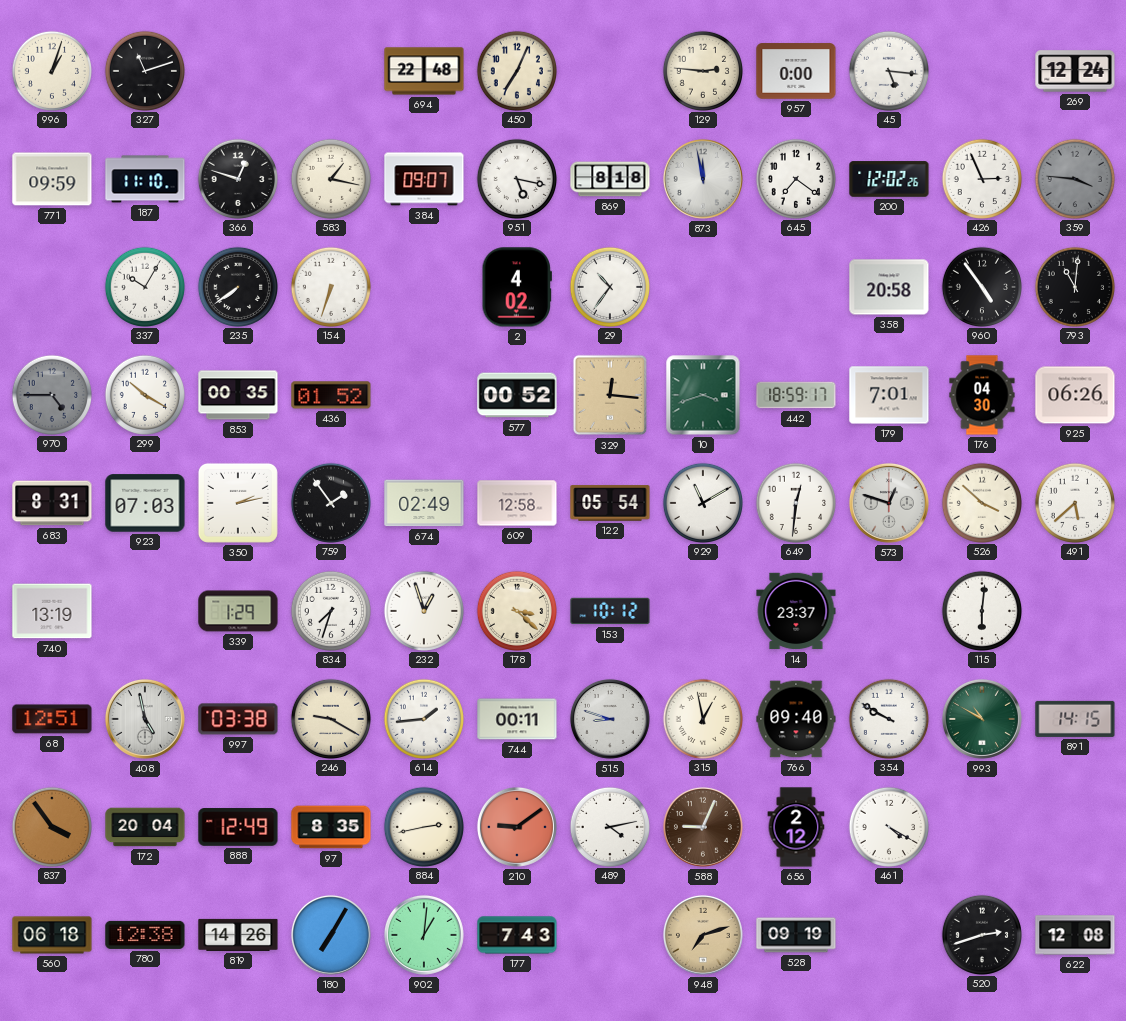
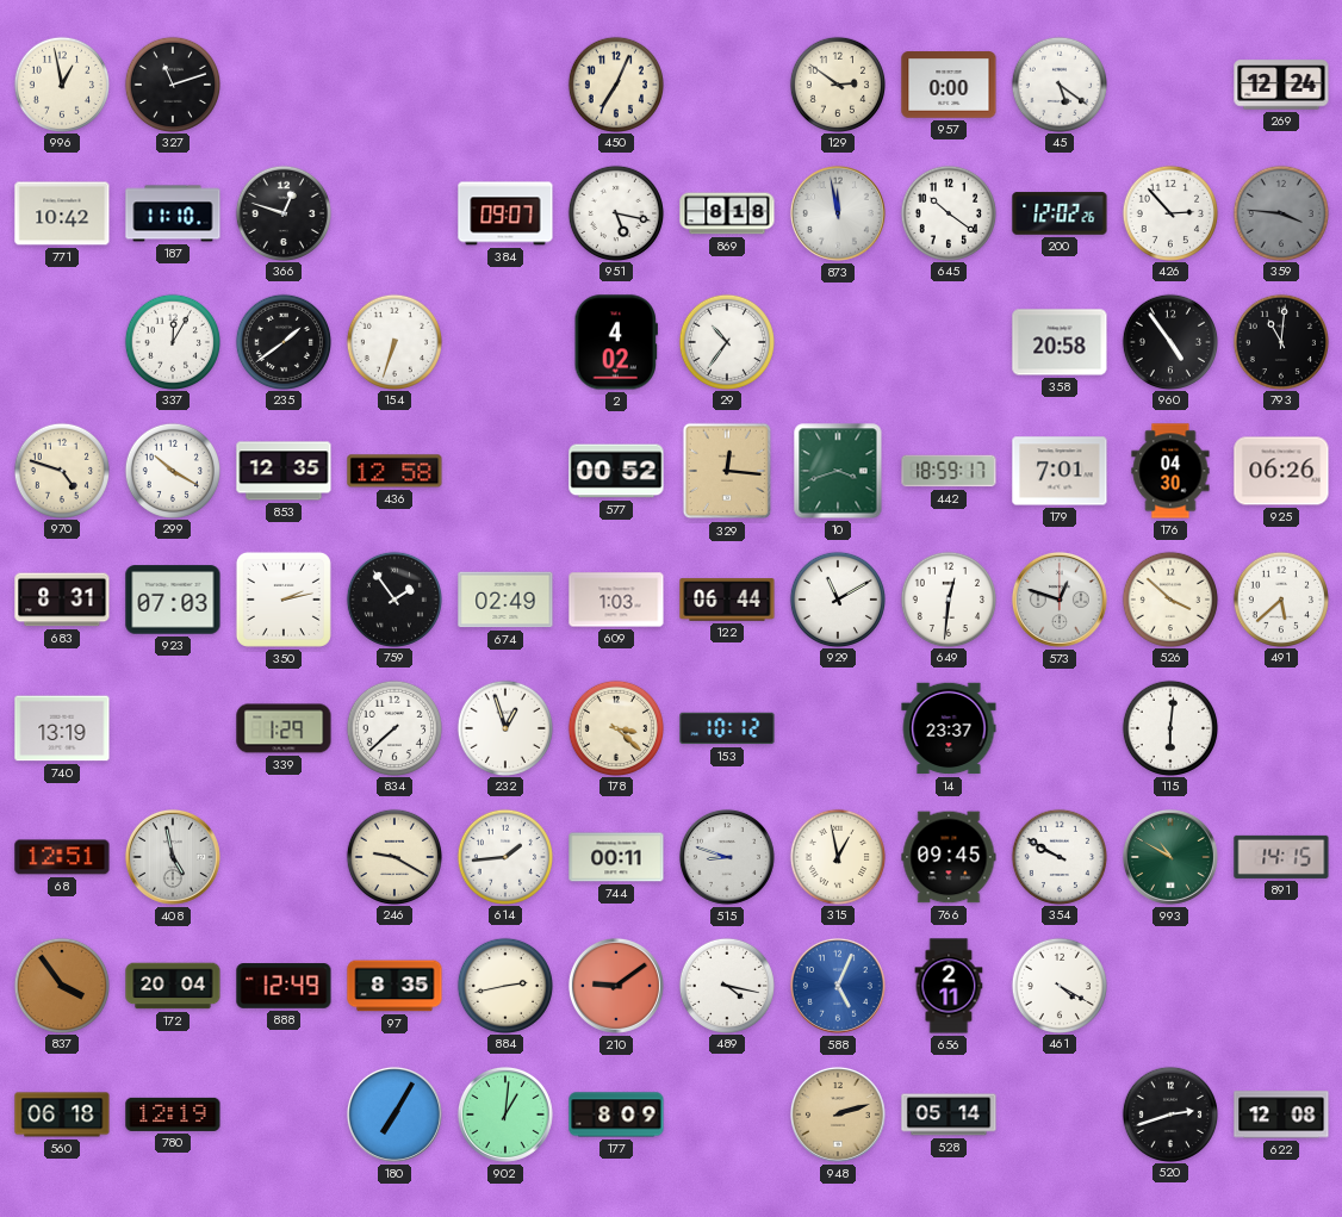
996: 1:03 -> 12:58 (61, 83)
694: 22:48 -> none (424, 71)
129: 2:46 -> 2:51 (837, 83)
45: 5:16 -> 5:21 (1058, 83)
771: 09:59 -> 10:42 (62, 213)
583: 1:17 -> none (330, 178)
645: 7:21 -> 10:21 (948, 212)
426: 2:56 -> 2:53 (1169, 212)
337: 10:05 -> 12:05 (172, 341)
235: 7:39 -> 1:39 (282, 341)
970: 4:45 -> 4:48 (61, 470)
970 dial: grey -> cream (61, 470)
853: 00:35 -> 12:35 (284, 471)
436: 01:52 -> 12:58 (394, 471)
609: 12:58 -> 1:03 (616, 600)
122: 05:54 -> 06:44 (727, 600)
834: 7:33 -> 7:38 (393, 727)
997: 03:38 -> none (238, 719)
766: 09:40 -> 09:45 (949, 857)
489: 4:13 -> 4:17 (726, 985)
588: 9:04 -> 5:04 (838, 986)
588 dial: brown -> blue (838, 986)
656: 2:12 -> 2:11 (949, 986)
780: 12:38 -> 12:19 (173, 1114)
819: 14:26 -> none (238, 935)
177: 7:43 -> 8:09 (616, 1114)
948: 7:12 -> 2:12 (838, 1114)
528: 09:19 -> 05:14 (949, 1114)
